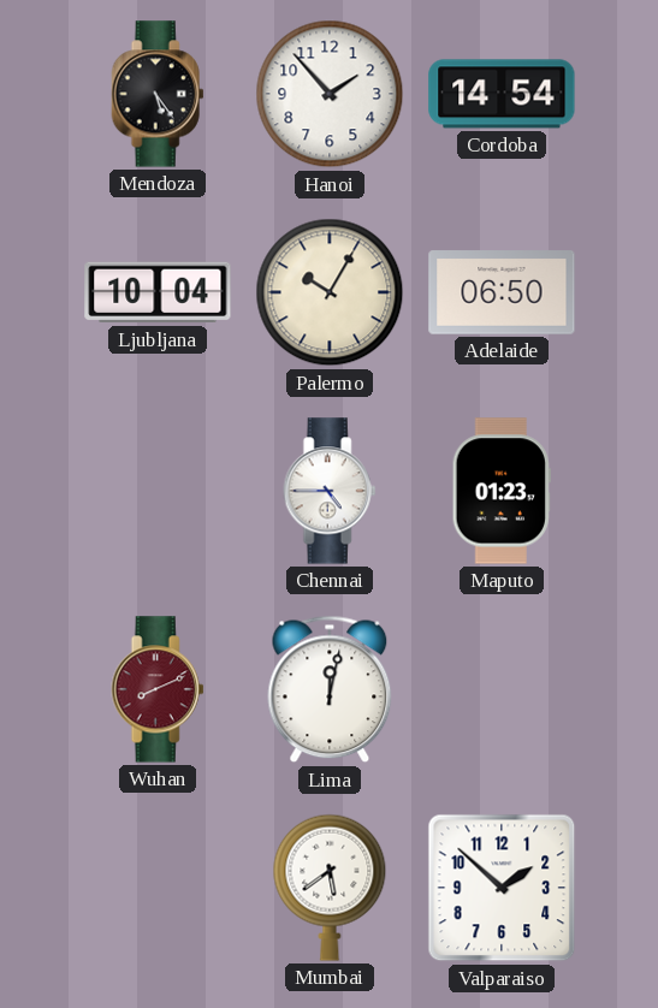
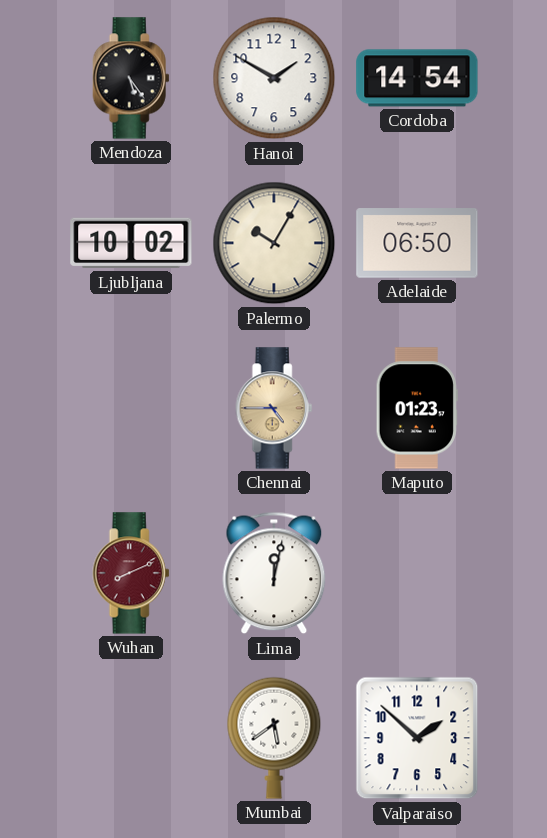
Hanoi: 1:53 -> 1:50 (274, 78)
Ljubljana: 10:04 -> 10:02 (131, 243)
Chennai dial: white -> champagne (274, 408)
